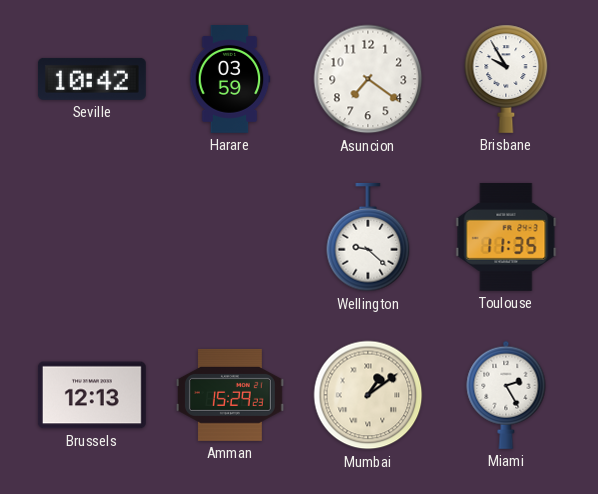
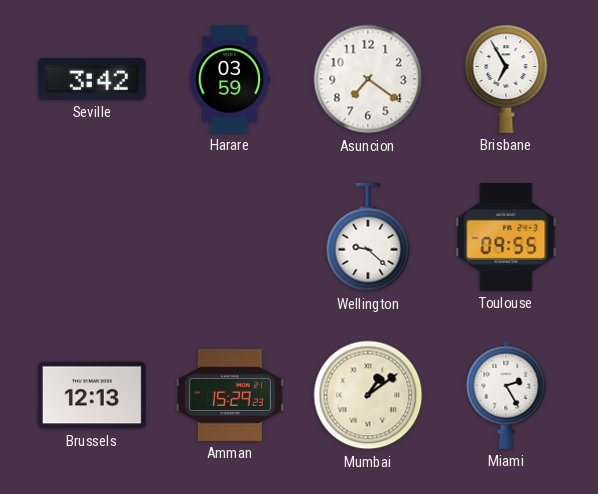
Seville: 10:42 -> 3:42 (92, 79)
Brisbane: 9:55 -> 6:55 (506, 79)
Toulouse: 11:35 -> 09:55 (506, 237)
